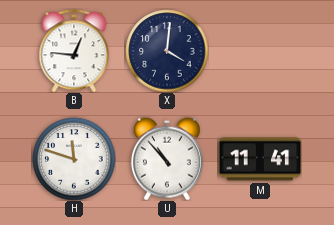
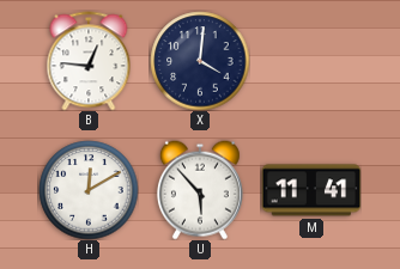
H: 11:48 -> 12:10 (89, 190)
U: 10:53 -> 5:53 (200, 190)
